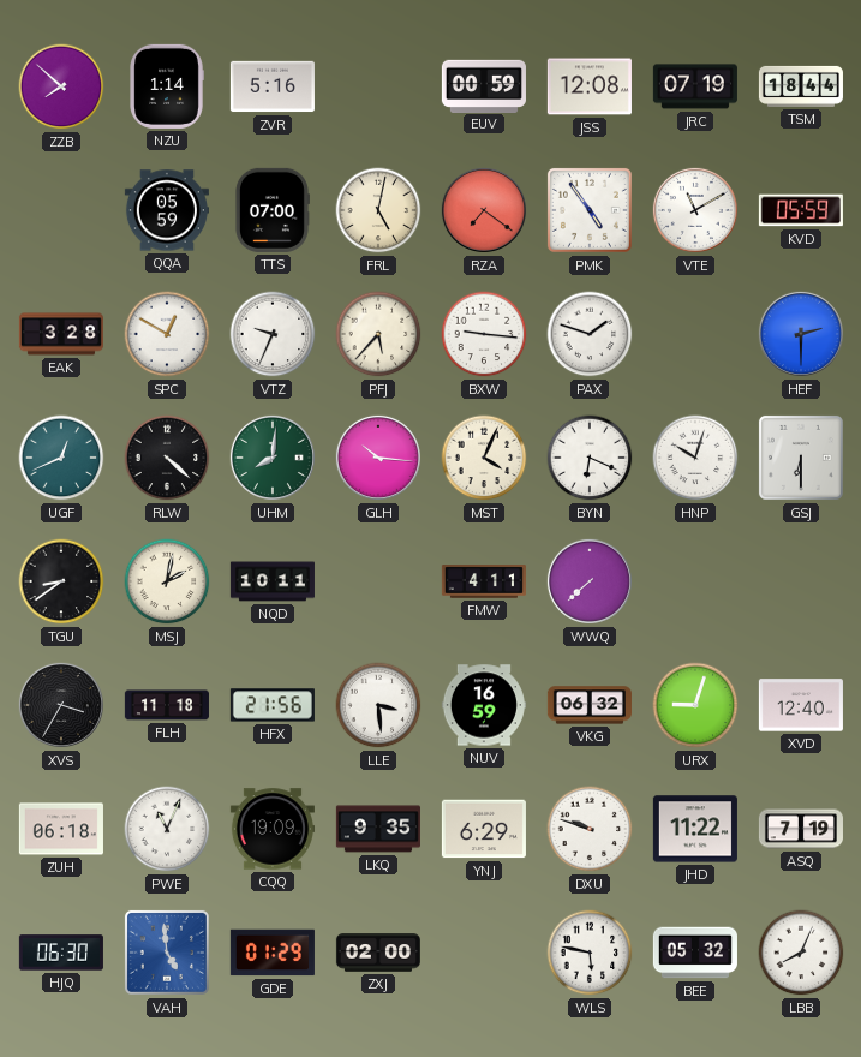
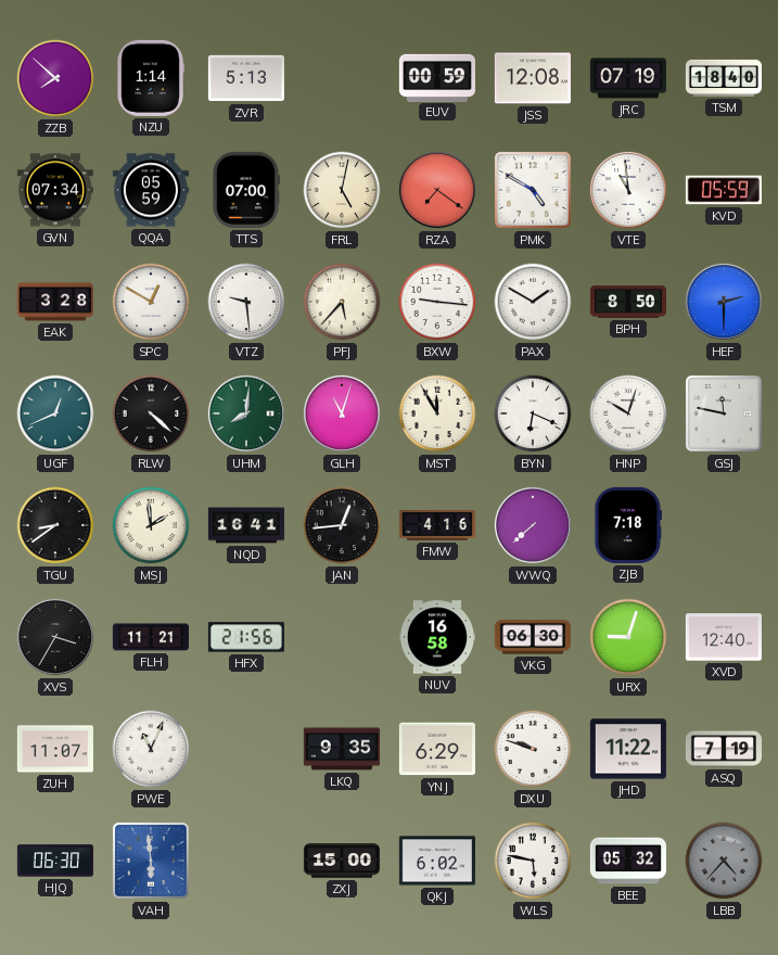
ZVR: 5:16 -> 5:13 (246, 78)
TSM: 18:44 -> 18:40 (724, 78)
GVN: none -> 07:34 (55, 190)
PMK: 4:54 -> 4:50 (533, 190)
VTE: 11:10 -> 10:59 (628, 190)
VTZ: 9:34 -> 9:29 (246, 302)
PAX: 1:48 -> 1:50 (533, 302)
BPH: none -> 8:50 (628, 302)
GLH: 10:16 -> 11:03 (342, 413)
MST: 4:04 -> 11:55 (437, 413)
GSJ: 6:30 -> 11:47 (724, 413)
MSJ: 2:02 -> 1:59 (151, 525)
NQD: 10:11 -> 16:41 (246, 525)
JAN: none -> 12:44 (342, 525)
FMW: 4:11 -> 4:16 (437, 525)
ZJB: none -> 7:18 (627, 525)
FLH: 11:18 -> 11:21 (151, 637)
LLE: 3:29 -> none (378, 705)
NUV: 16:59 -> 16:58 (437, 637)
VKG: 06:32 -> 06:30 (533, 637)
ZUH: 06:18 -> 11:07 (55, 749)
CQQ: 19:09 -> none (273, 829)
VAH: 4:59 -> 5:59 (151, 861)
GDE: 01:29 -> none (273, 953)
ZXJ: 02:00 -> 15:00 (342, 861)
QKJ: none -> 6:02 (437, 861)
LBB: 8:04 -> 4:37 (724, 861)
LBB dial: white -> grey (724, 861)
